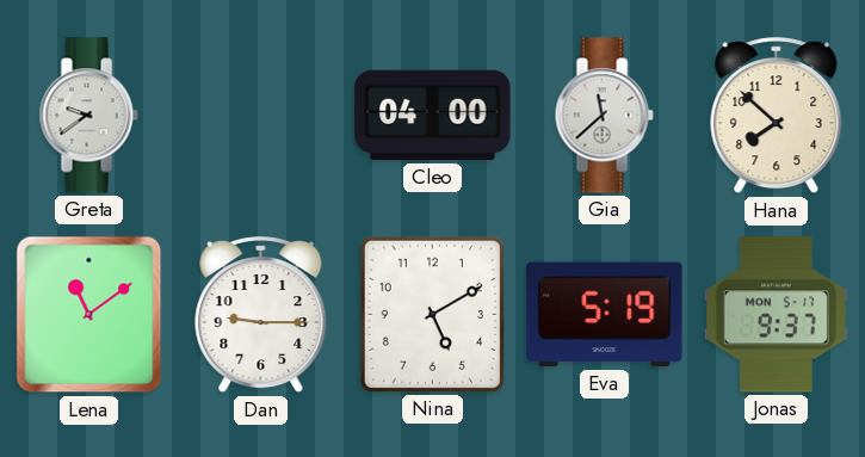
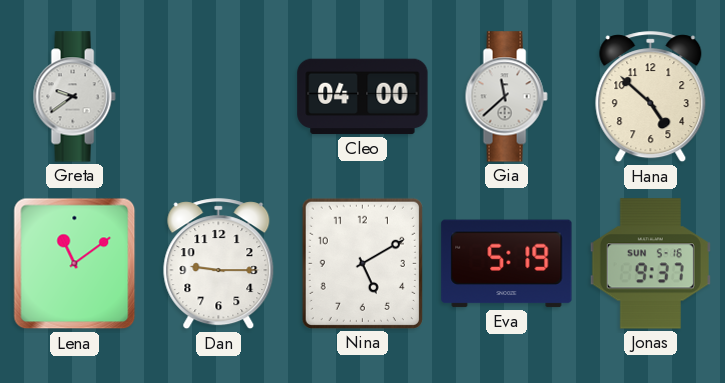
Hana: 7:52 -> 4:52 (651, 97)
Jonas date: MON 5-17 -> SUN 5-16 (650, 264)
